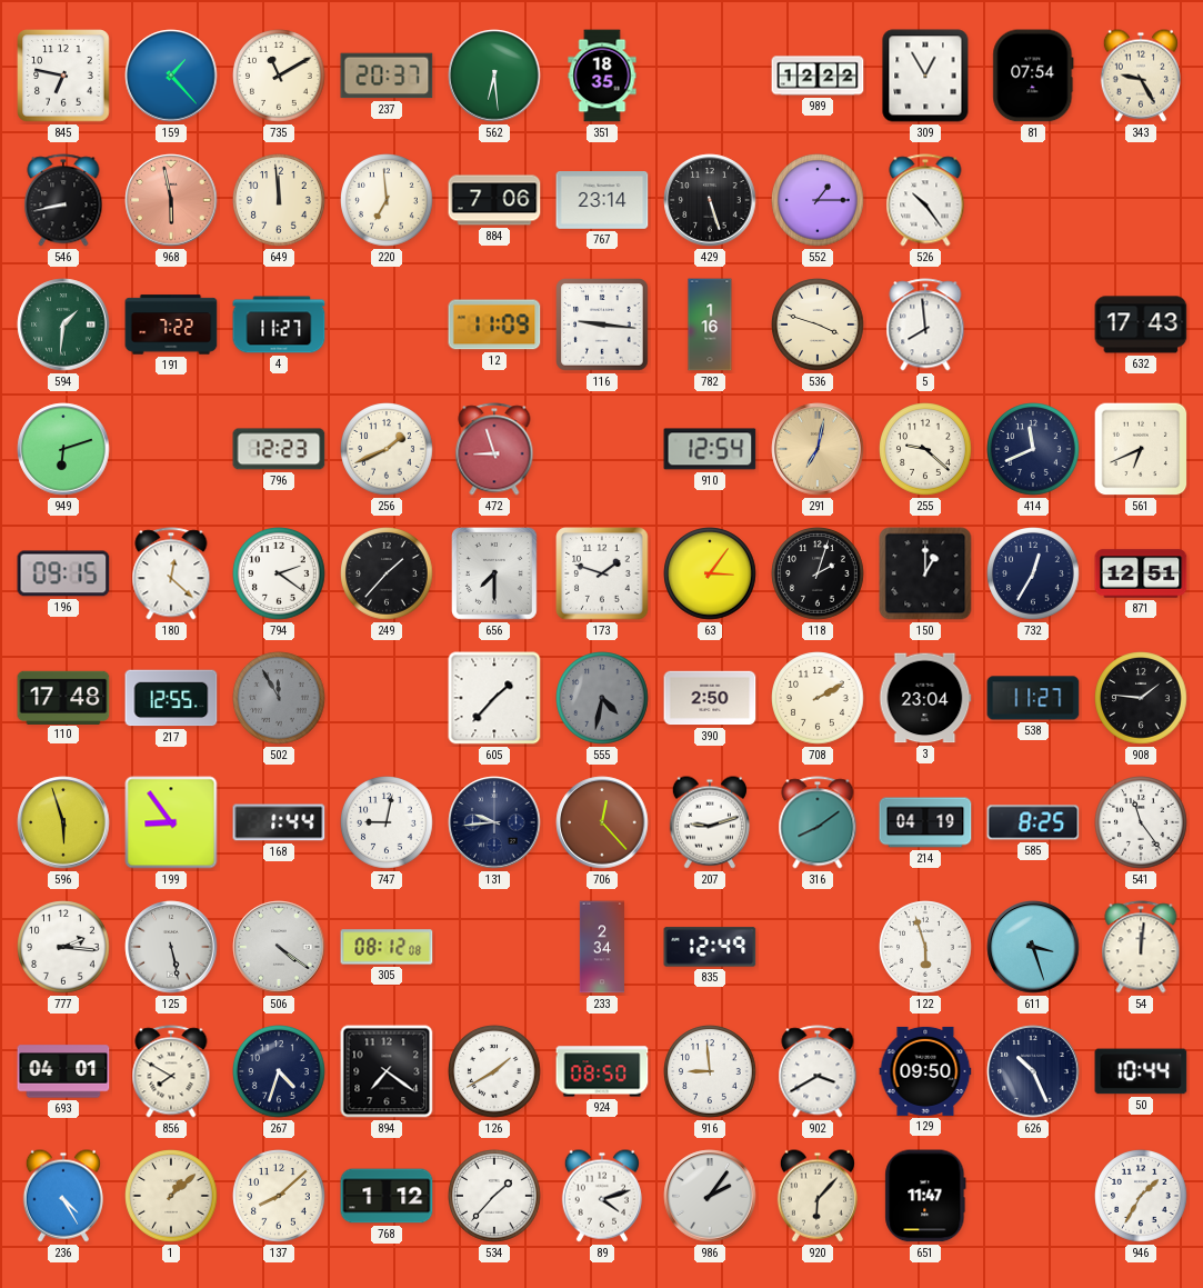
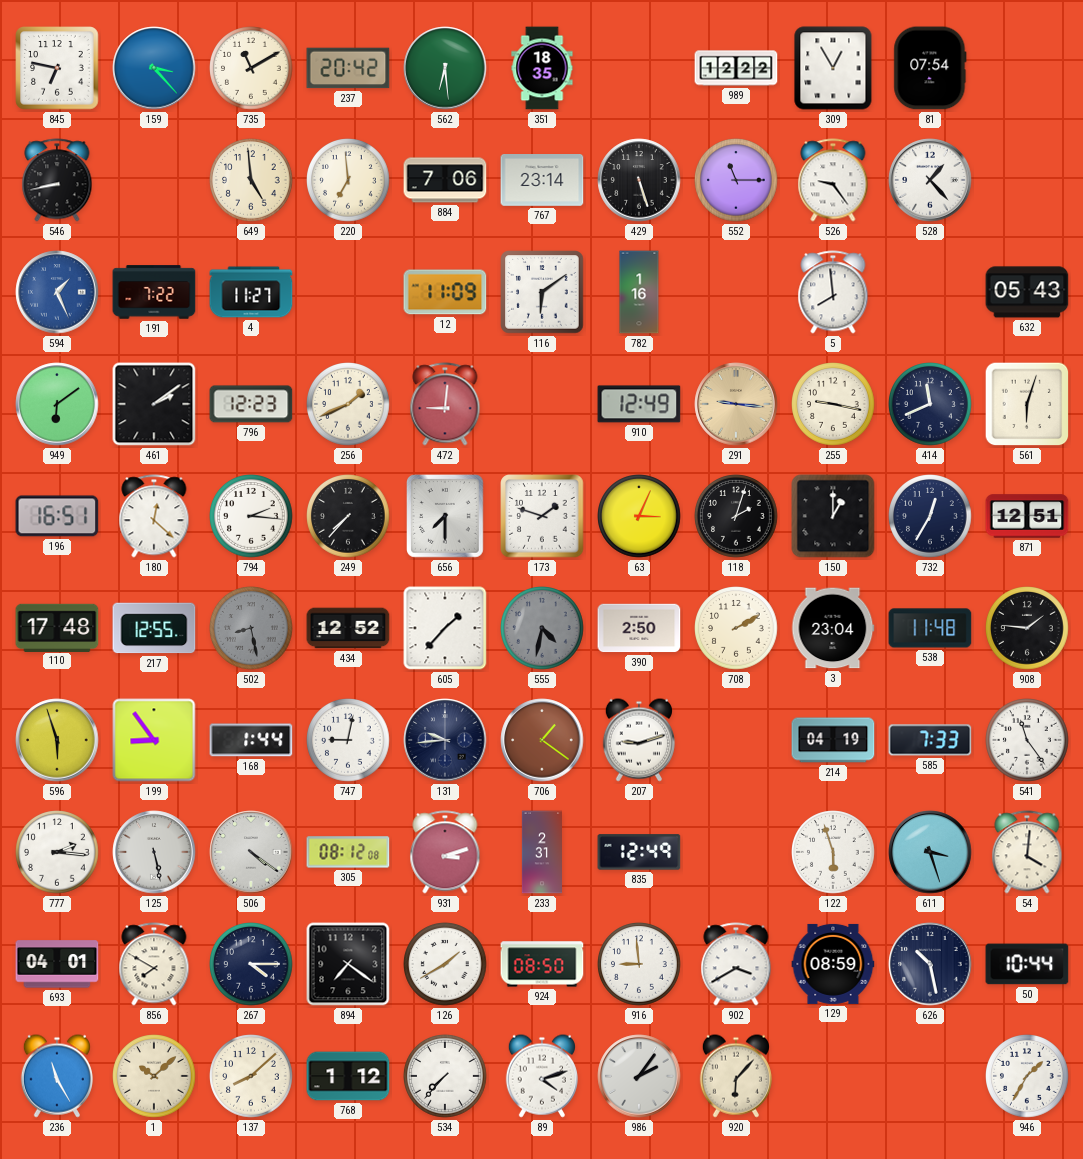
159: 1:23 -> 3:23 (154, 68)
237: 20:37 -> 20:42 (348, 68)
343: 9:25 -> none (1141, 76)
968: 5:58 -> none (171, 200)
649: 11:59 -> 4:59 (251, 180)
552: 1:15 -> 11:15 (736, 180)
526: 10:24 -> 9:24 (833, 180)
528: none -> 1:23 (930, 180)
594: 1:31 -> 1:26 (57, 292)
594 dial: green -> blue (57, 292)
116: 9:16 -> 6:09 (542, 292)
536: 3:48 -> none (818, 325)
632: 17:43 -> 05:43 (1027, 292)
949: 6:12 -> 6:09 (57, 404)
461: none -> 2:09 (154, 404)
472: 8:57 -> 9:01 (445, 404)
910: 12:54 -> 12:49 (639, 404)
291: 7:02 -> 9:16 (736, 404)
255: 9:22 -> 9:17 (833, 404)
561: 6:41 -> 6:03 (1027, 404)
196: 09:15 -> 16:51 (57, 516)
794: 2:21 -> 2:16 (251, 516)
249: 1:37 -> 7:37 (348, 516)
63: 3:06 -> 3:04 (639, 516)
502: 11:55 -> 8:28 (251, 628)
434: none -> 12:52 (348, 628)
538: 11:27 -> 11:48 (930, 628)
706: 12:23 -> 1:21 (542, 740)
316: 8:09 -> none (818, 822)
585: 8:25 -> 7:33 (930, 740)
931: none -> 3:12 (445, 852)
233: 2:34 -> 2:31 (541, 852)
54: 12:01 -> 4:01 (1027, 852)
267: 4:33 -> 4:15 (251, 964)
129: 09:50 -> 08:59 (833, 964)
626: 10:26 -> 10:28 (930, 964)
236: 4:25 -> 11:25 (57, 1076)
1: 1:08 -> 10:08 (154, 1076)
534: 1:37 -> 7:37 (445, 1076)
651: 11:47 -> none (925, 1196)
